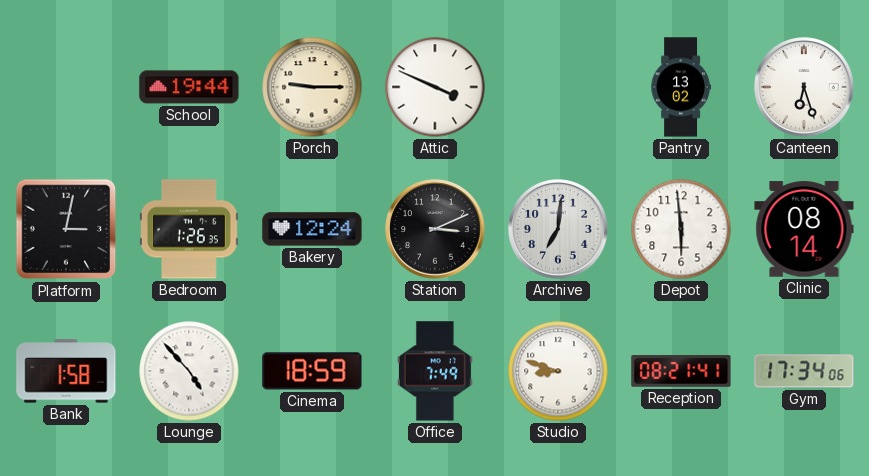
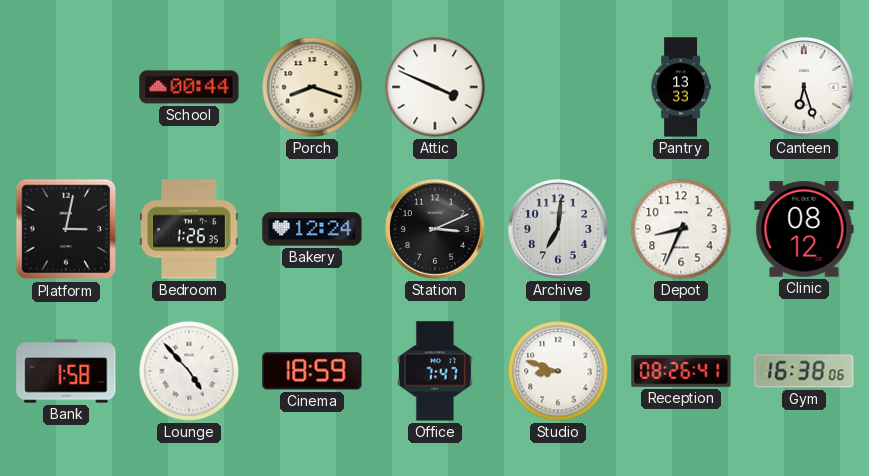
School: 19:44 -> 00:44 (189, 87)
Porch: 9:15 -> 8:18 (312, 87)
Pantry: 13:02 -> 13:33 (681, 87)
Depot: 5:59 -> 8:34 (681, 229)
Clinic: 08:14 -> 08:12 (804, 229)
Office: 7:49 -> 7:47 (435, 371)
Reception: 08:21 -> 08:26 (681, 371)
Gym: 17:34 -> 16:38 (804, 371)
